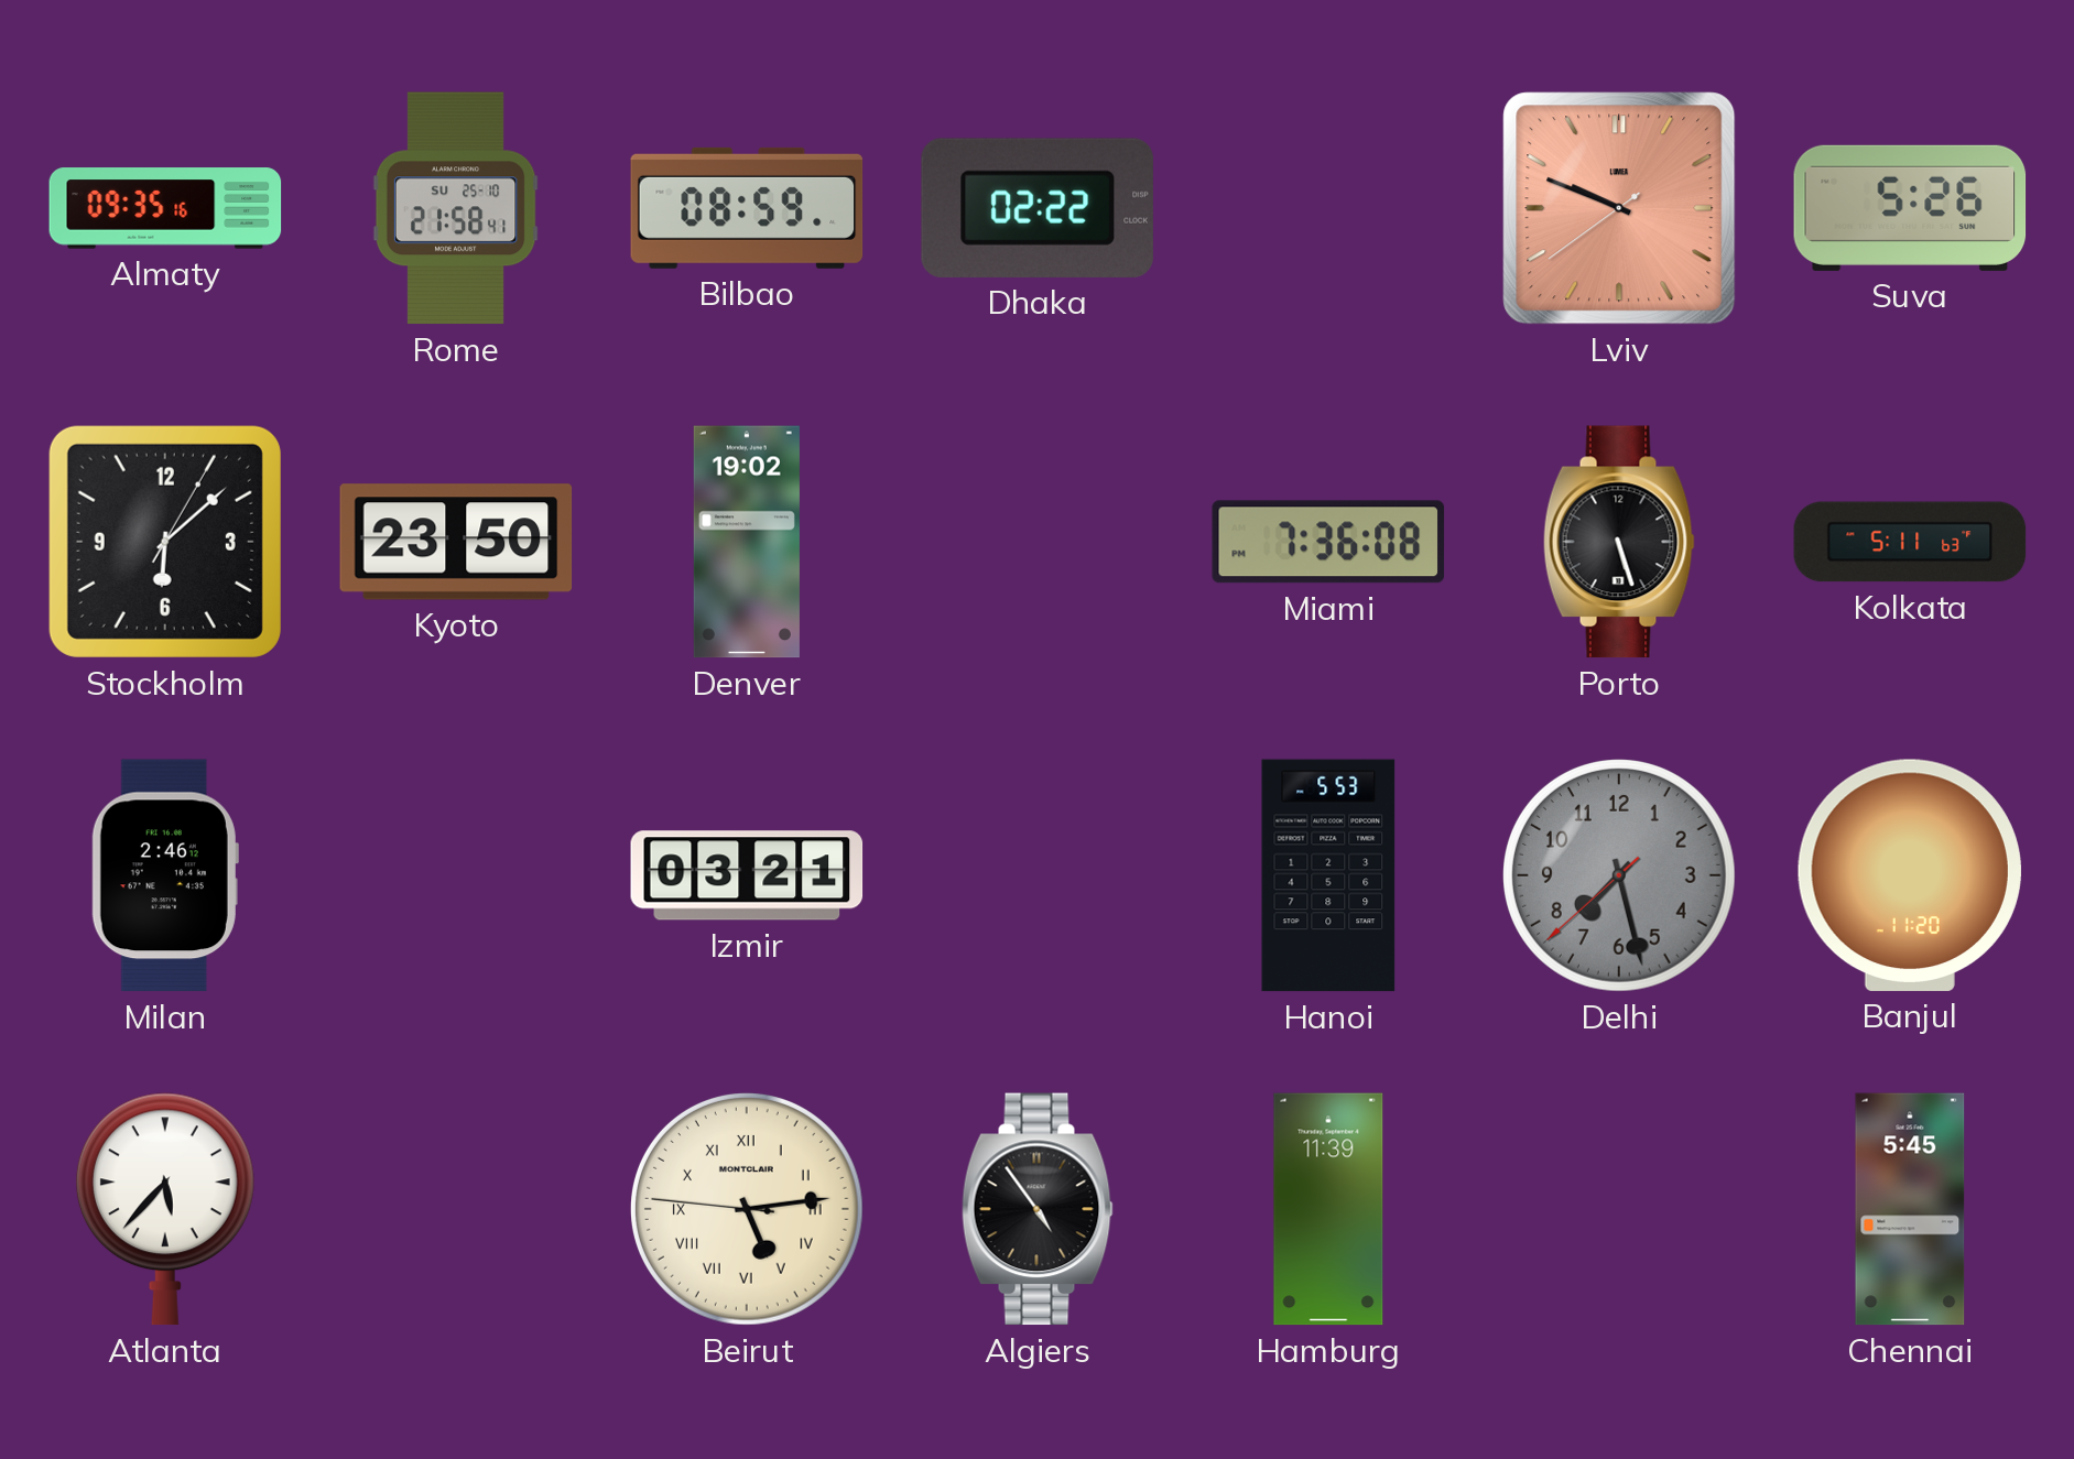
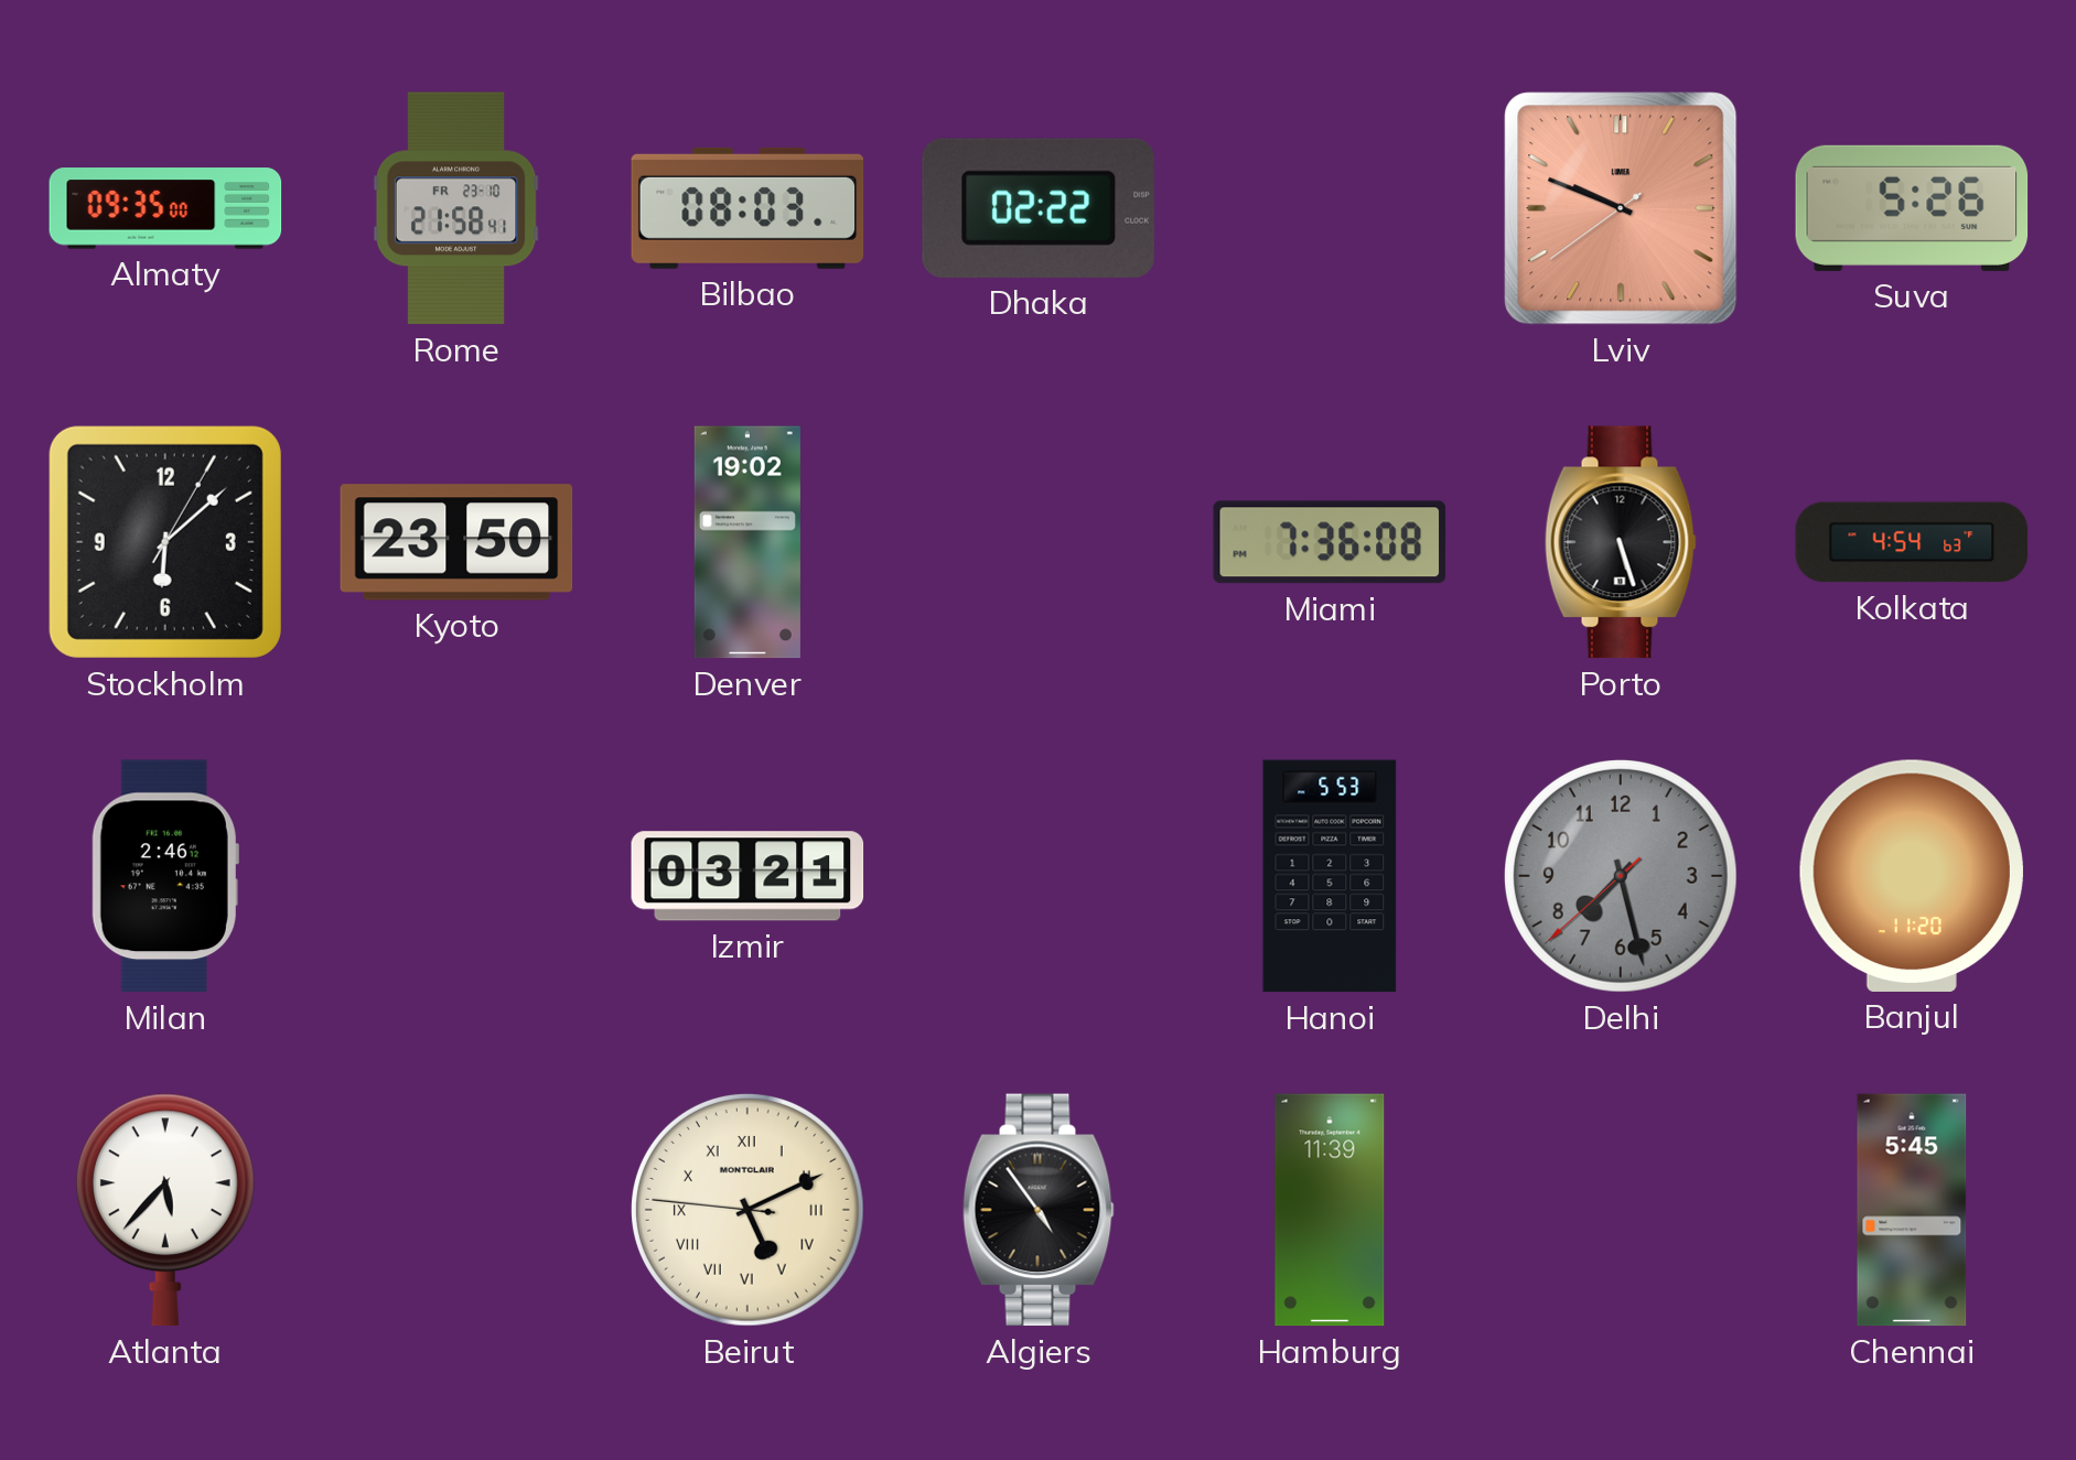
Almaty: 09:35:16 -> 09:35:00 (165, 208)
Rome date: SU 25-10 -> FR 23-10 (456, 208)
Bilbao: 08:59 -> 08:03 (747, 208)
Kolkata: 5:11 -> 4:54 (1912, 542)
Beirut: 5:13 -> 5:10 (747, 1210)
